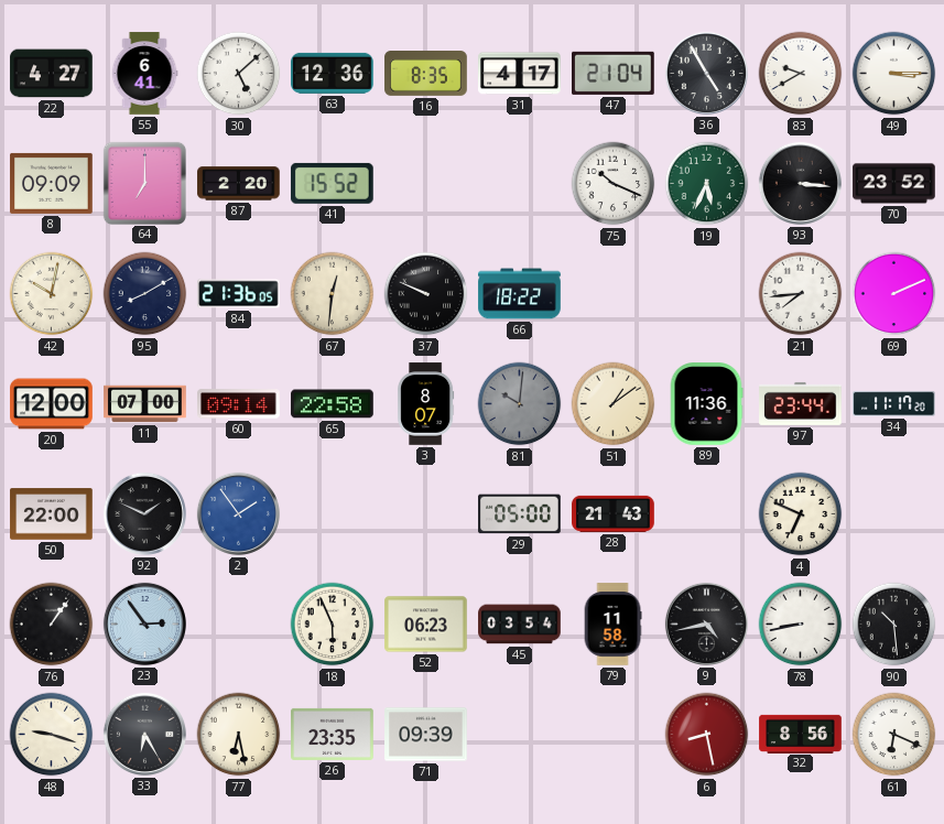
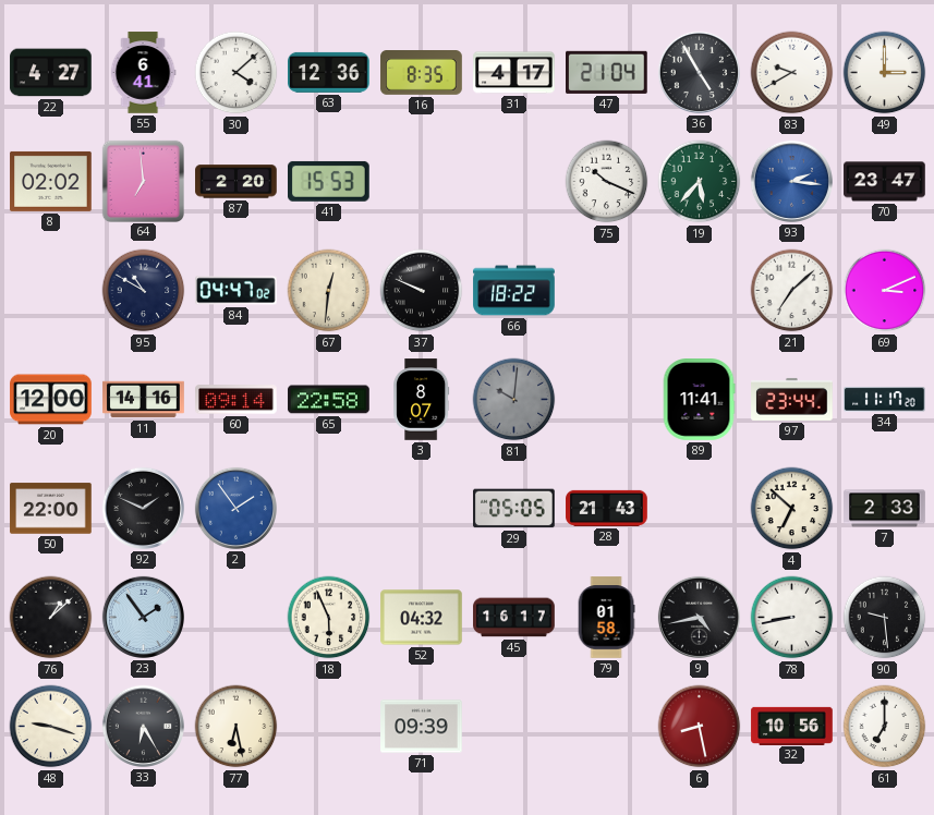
30: 5:08 -> 4:08 (236, 73)
49: 3:15 -> 3:00 (885, 73)
8: 09:09 -> 02:02 (51, 181)
64: 7:00 -> 6:59 (143, 181)
41: 15:52 -> 15:53 (329, 181)
19: 5:34 -> 5:37 (700, 182)
93: 3:16 -> 2:16 (791, 181)
93 dial: black -> blue (791, 181)
70: 23:52 -> 23:47 (885, 182)
42: 10:02 -> none (52, 294)
95: 8:10 -> 10:50 (144, 291)
84: 21:36 -> 04:47 (236, 291)
21: 7:44 -> 7:08 (792, 291)
69: 2:11 -> 3:11 (885, 291)
11: 07:00 -> 14:16 (144, 400)
51: 1:09 -> none (614, 404)
89: 11:36 -> 11:41 (699, 400)
29: 05:00 -> 05:05 (514, 509)
4: 6:49 -> 6:52 (792, 509)
7: none -> 2:33 (885, 509)
76: 1:06 -> 1:08 (51, 618)
23: 2:54 -> 1:54 (143, 617)
52: 06:23 -> 04:32 (422, 618)
45: 03:54 -> 16:17 (514, 618)
79: 11:58 -> 01:58 (606, 618)
90: 10:29 -> 9:29 (885, 618)
26: 23:35 -> none (333, 734)
32: 8:56 -> 10:56 (792, 726)
61: 6:19 -> 7:00 (885, 727)
